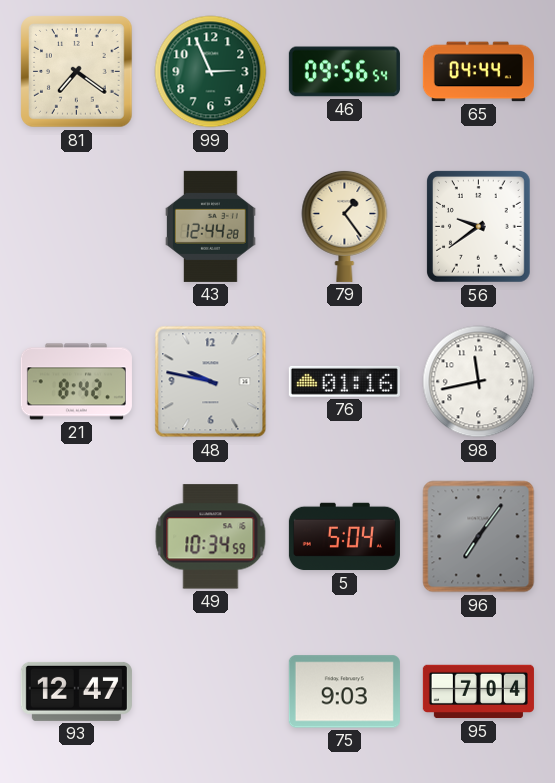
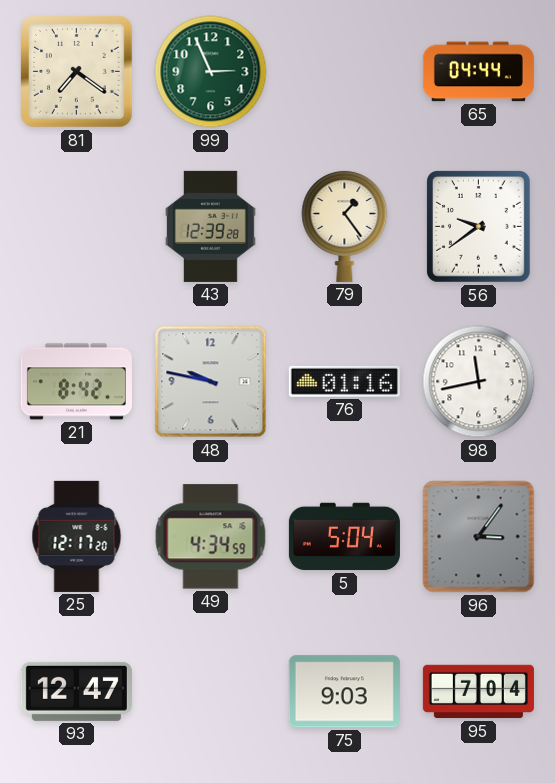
46: 09:56 -> none (344, 72)
43: 12:44 -> 12:39 (210, 226)
25: none -> 12:17 (77, 536)
49: 10:34 -> 4:34 (211, 537)
96: 7:06 -> 3:06 (479, 537)
